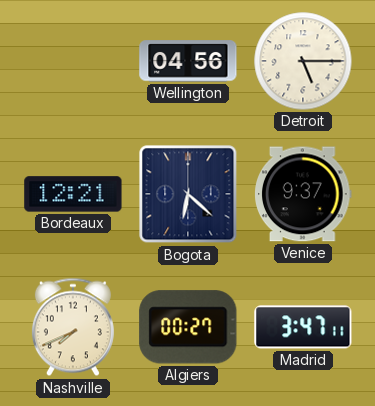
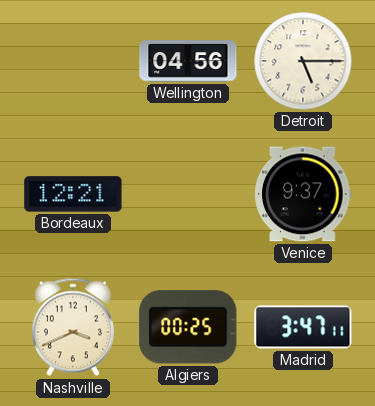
Bogota: 6:22 -> none (188, 194)
Nashville: 7:41 -> 3:41 (73, 327)
Algiers: 00:27 -> 00:25 (188, 327)
